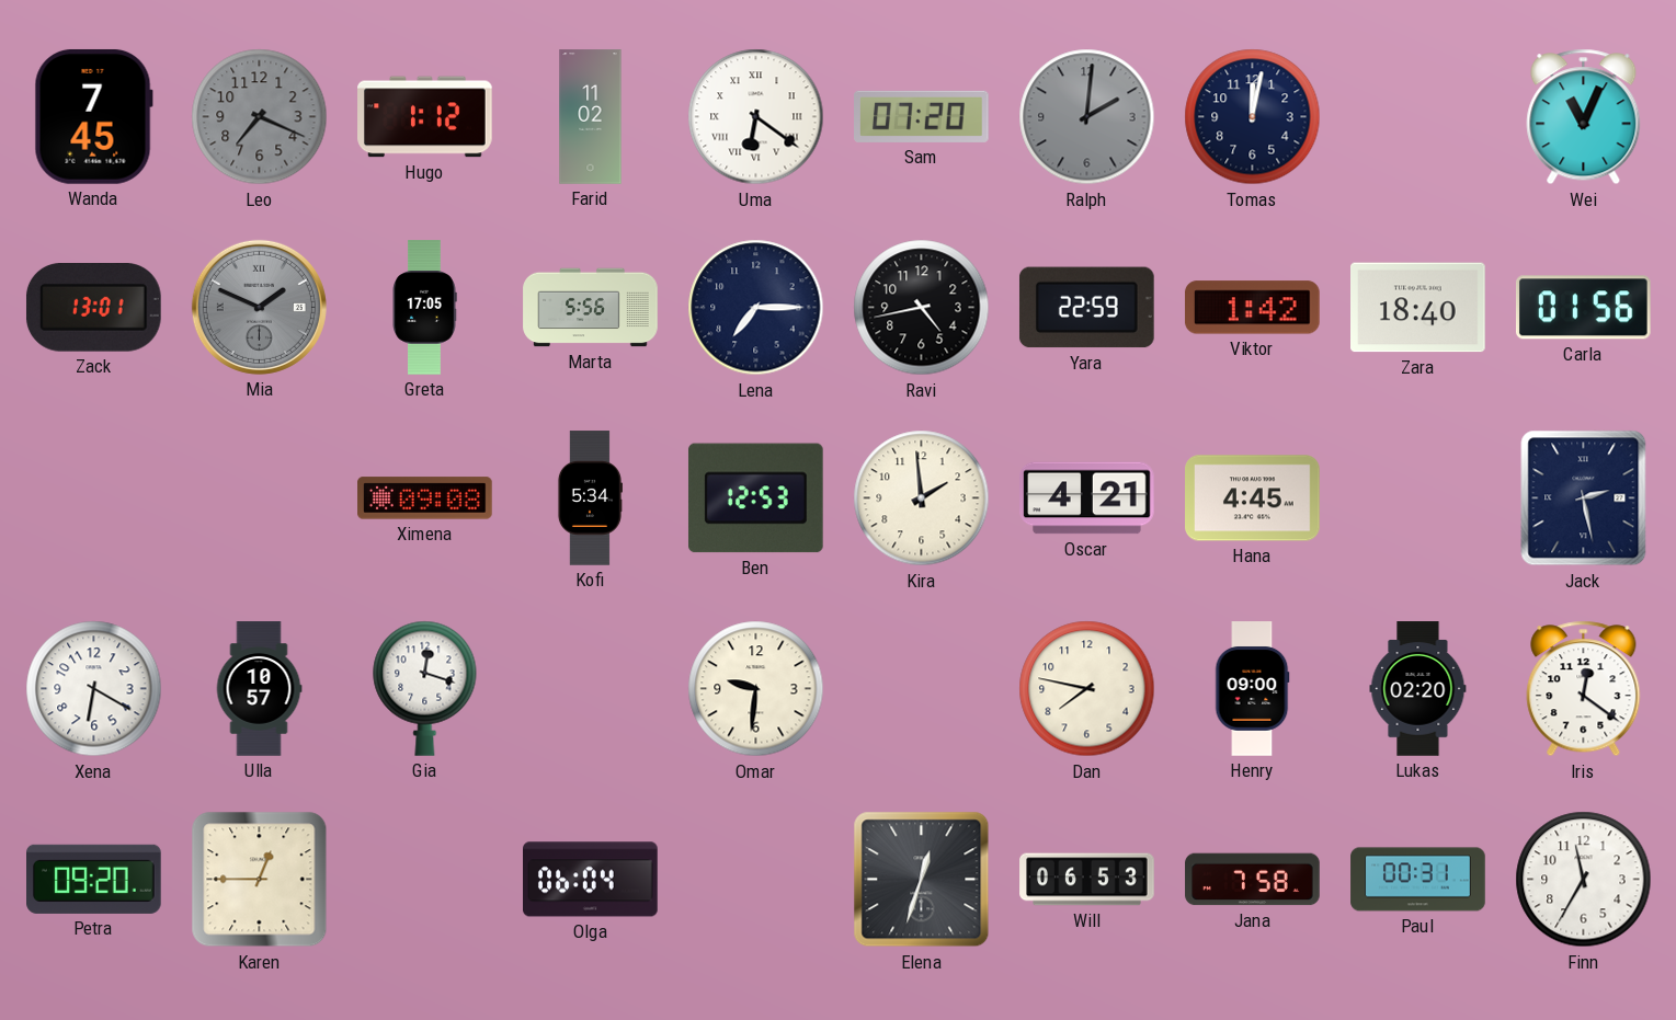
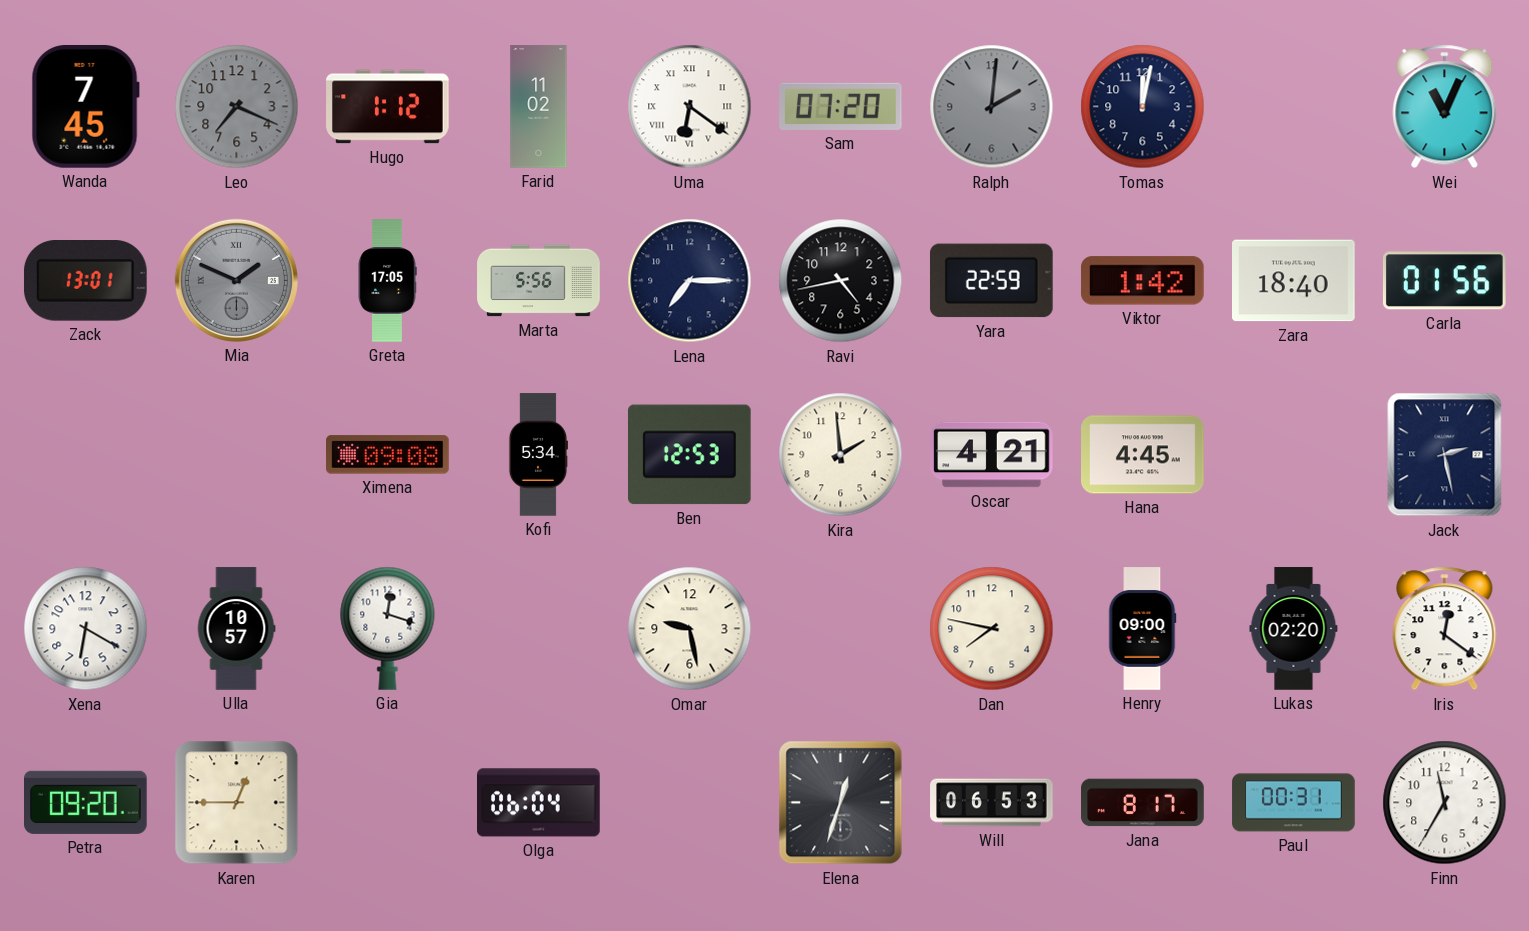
Omar: 9:31 -> 9:28 (690, 629)
Jana: 7:58 -> 8:17 (1143, 803)
